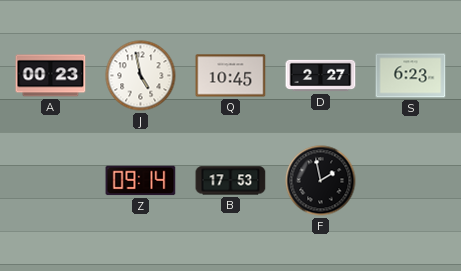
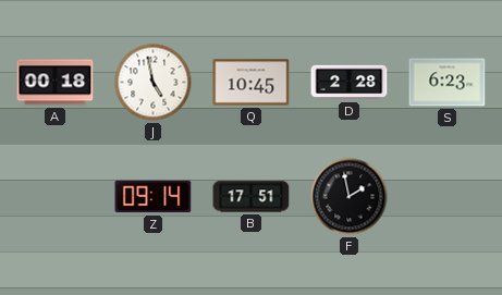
A: 00:23 -> 00:18 (56, 83)
D: 2:27 -> 2:28 (350, 83)
B: 17:53 -> 17:51 (252, 197)
